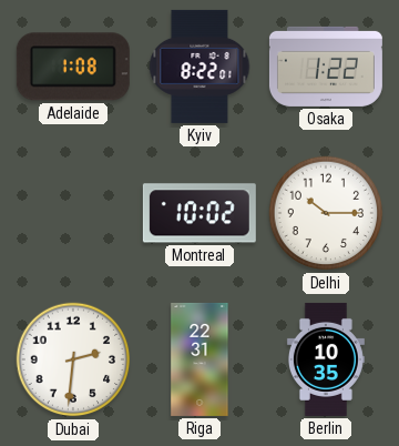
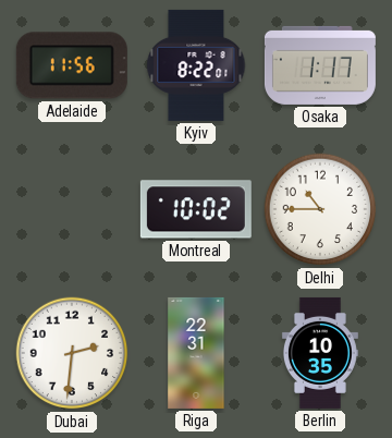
Adelaide: 1:08 -> 11:56 (72, 65)
Osaka: 1:22 -> 1:17 (320, 65)
Delhi: 10:15 -> 10:45 (320, 209)
